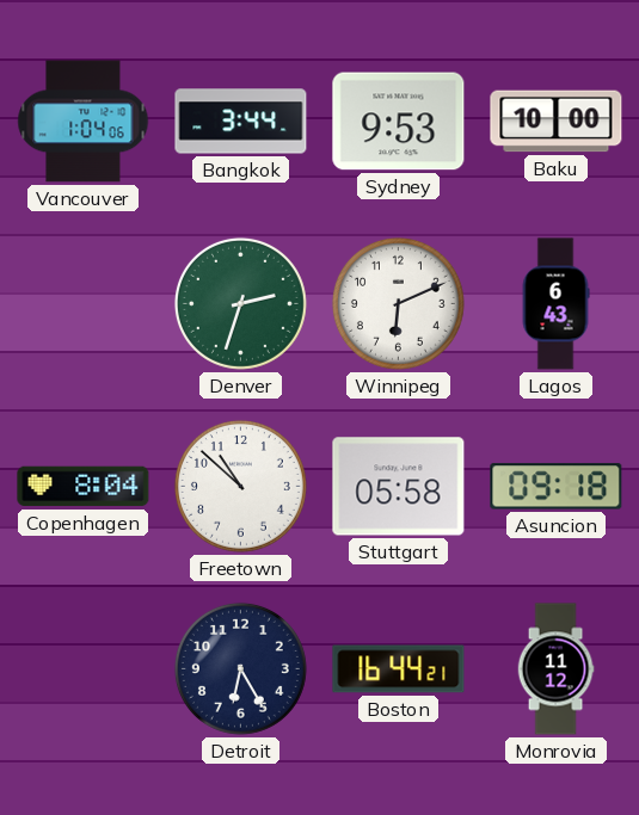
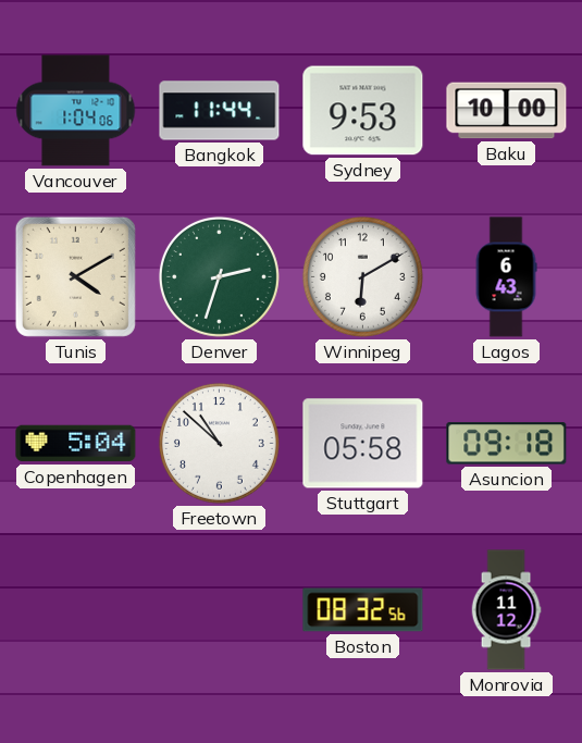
Bangkok: 3:44 -> 11:44 (220, 111)
Tunis: none -> 4:10 (75, 276)
Winnipeg: 6:11 -> 6:10 (362, 276)
Copenhagen: 8:04 -> 5:04 (76, 444)
Detroit: 6:25 -> none (240, 668)
Boston: 16:44 -> 08:32 (363, 610)
